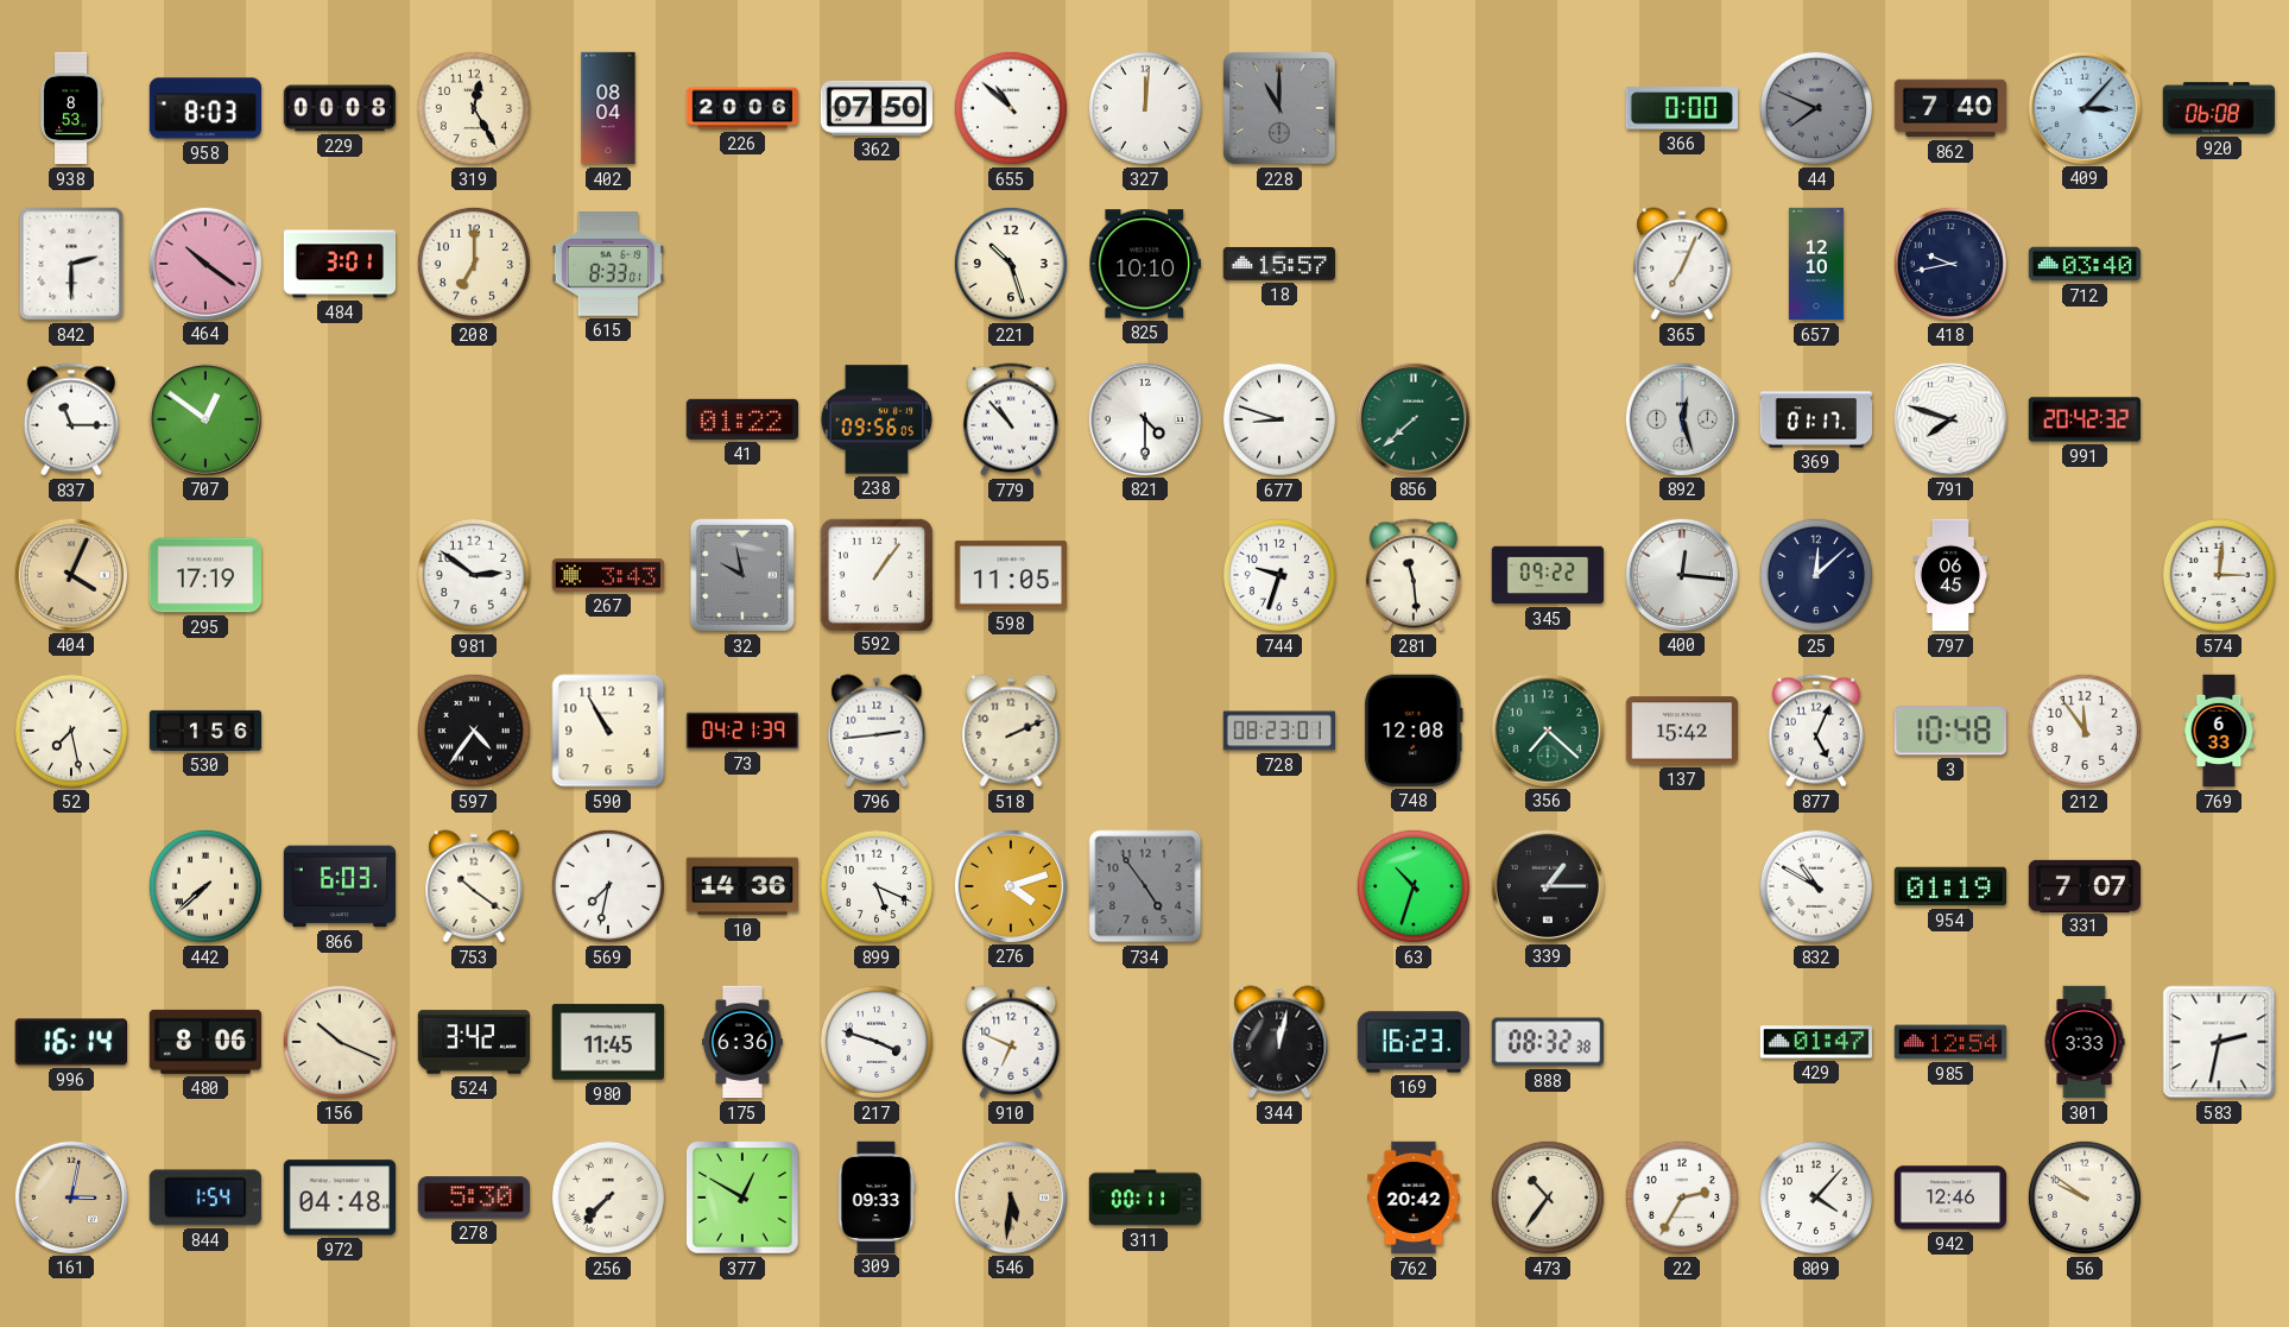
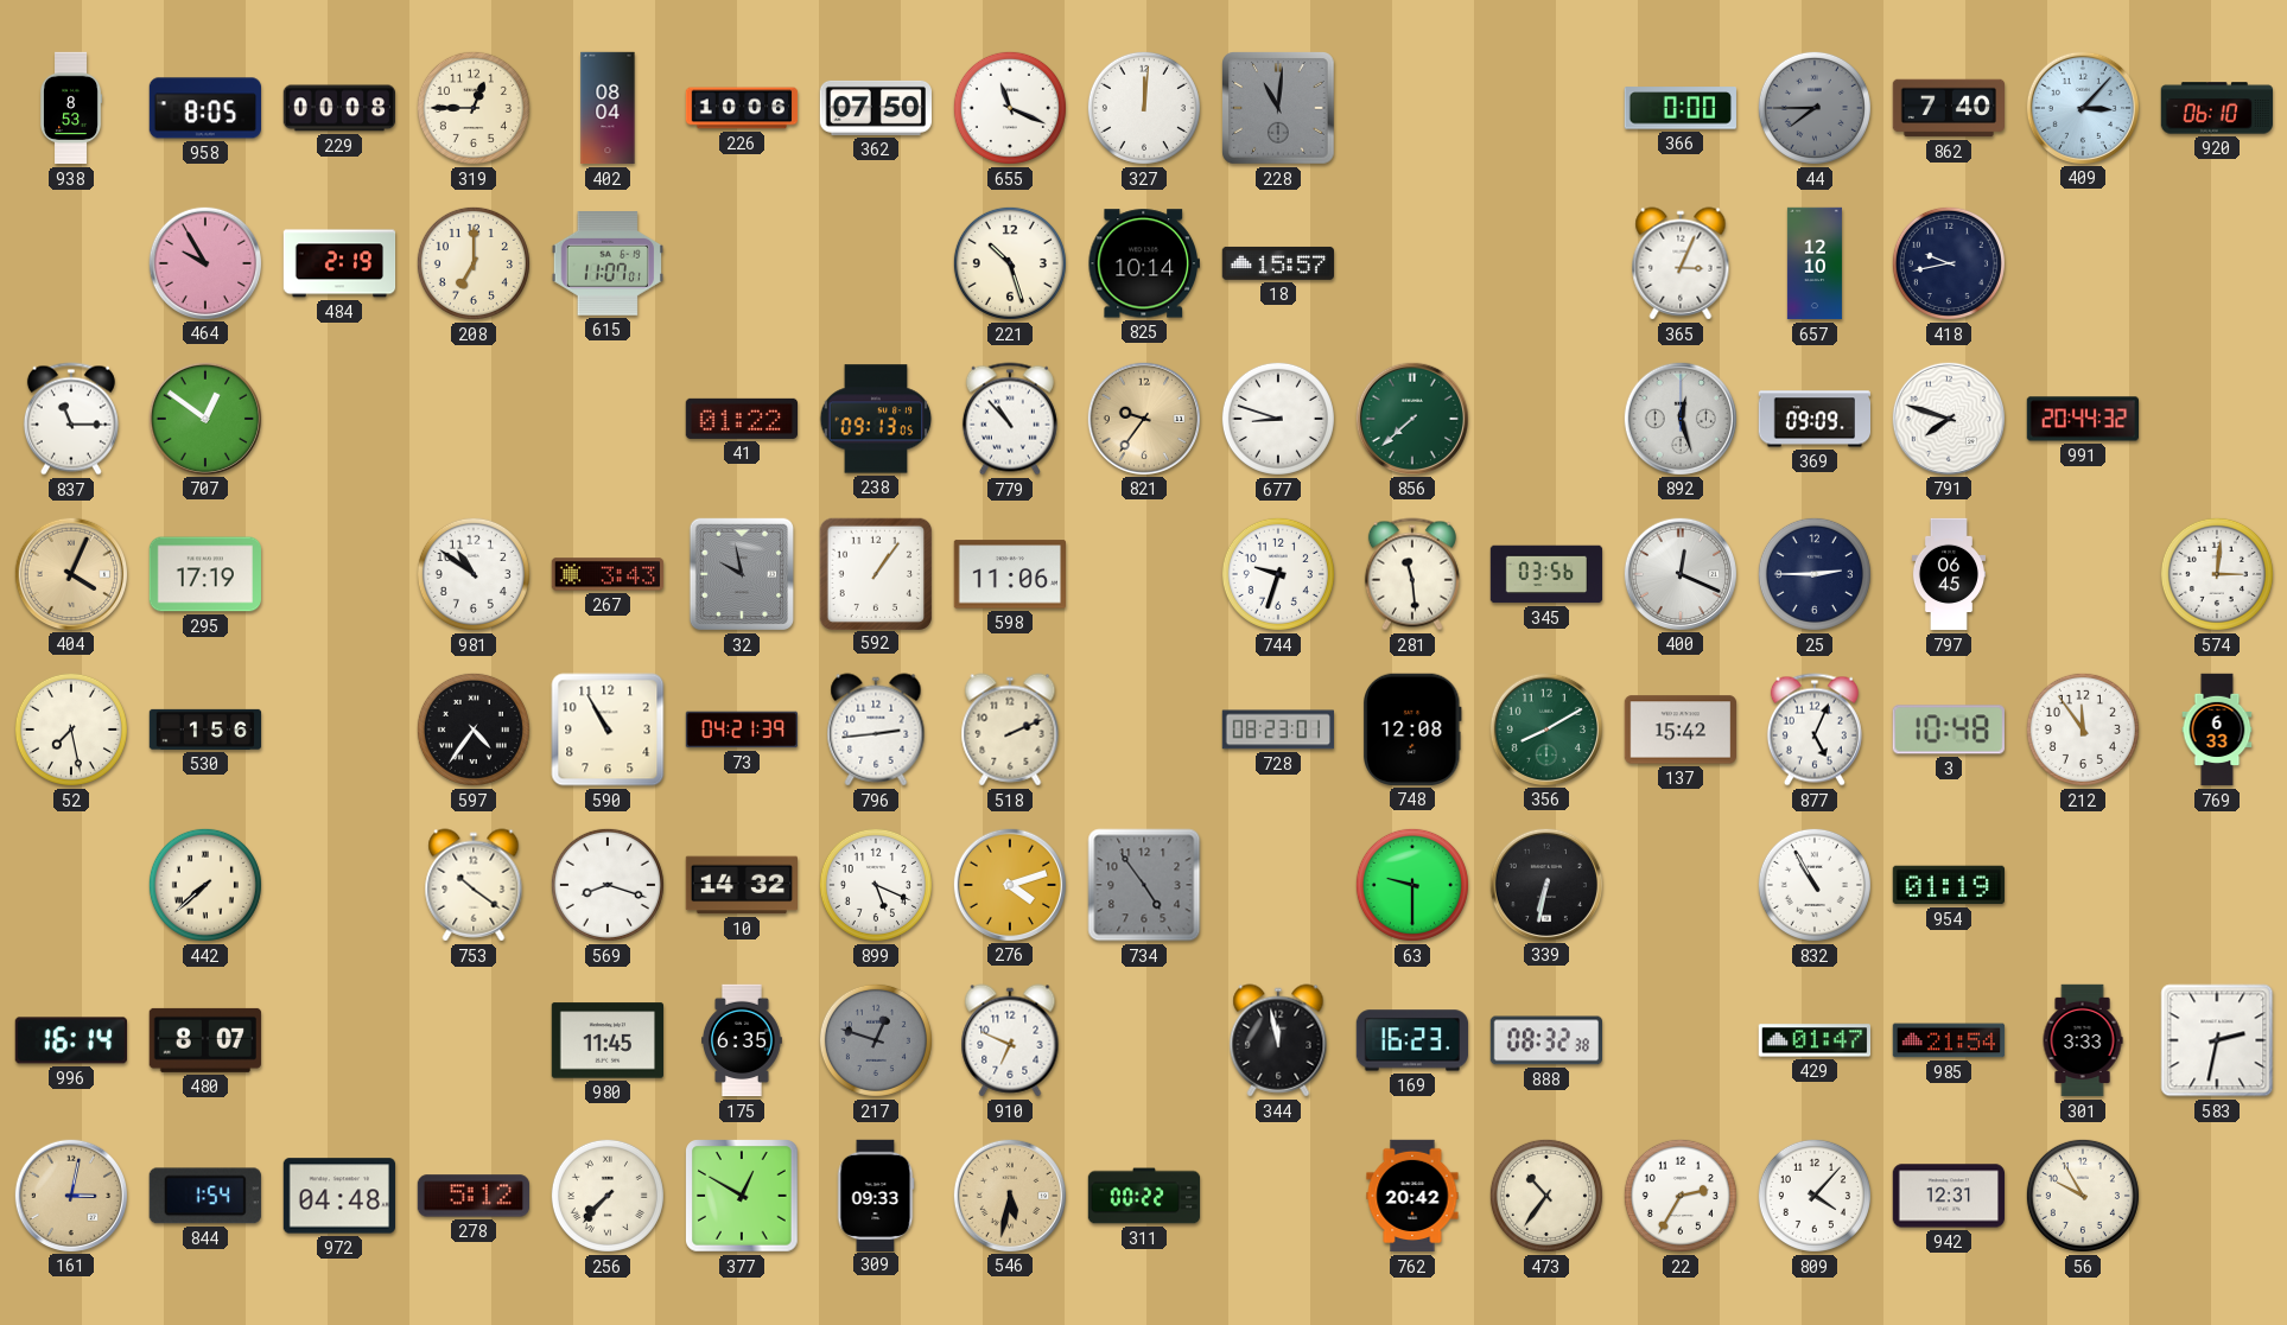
958: 8:03 -> 8:05 (204, 108)
319: 12:25 -> 12:45 (474, 108)
226: 20:06 -> 10:06 (742, 108)
655: 10:52 -> 11:19 (1010, 108)
228: 11:00 -> 11:01 (1278, 108)
44: 7:49 -> 7:45 (1815, 108)
920: 06:08 -> 06:10 (2216, 108)
842: 2:30 -> none (71, 264)
464: 10:21 -> 9:55 (204, 262)
484: 3:01 -> 2:19 (339, 263)
615: 8:33 -> 11:07 (606, 265)
825: 10:10 -> 10:14 (1144, 263)
365: 7:04 -> 3:04 (1681, 263)
712: 03:40 -> none (2085, 264)
238: 09:56 -> 09:13 (876, 419)
821: 4:30 -> 9:36 (1143, 418)
821 dial: white -> champagne (1143, 418)
369: 01:17 -> 09:09 (1813, 419)
991: 20:42 -> 20:44 (2082, 419)
981: 2:51 -> 10:51 (474, 574)
598: 11:05 -> 11:06 (1009, 574)
345: 09:22 -> 03:56 (1546, 574)
400: 12:16 -> 12:19 (1679, 573)
25: 12:08 -> 2:45 (1815, 574)
356: 7:22 -> 8:10 (1545, 728)
866: 6:03 -> none (339, 886)
569: 7:32 -> 8:18 (608, 885)
10: 14:36 -> 14:32 (741, 885)
63: 10:33 -> 9:30 (1412, 885)
339: 1:15 -> 6:32 (1545, 884)
832: 10:50 -> 10:55 (1815, 885)
331: 7:07 -> none (2085, 885)
480: 8:06 -> 8:07 (205, 1040)
156: 10:19 -> none (340, 1042)
524: 3:42 -> none (474, 1042)
175: 6:36 -> 6:35 (743, 1040)
217: 3:48 -> 12:48 (876, 1040)
217 dial: white -> grey (876, 1040)
344: 12:02 -> 11:58 (1278, 1040)
985: 12:54 -> 21:54 (1949, 1040)
278: 5:30 -> 5:12 (472, 1196)
546: 5:31 -> 5:32 (1009, 1195)
311: 00:11 -> 00:22 (1144, 1196)
942: 12:46 -> 12:31 (1948, 1196)
56: 9:51 -> 9:55 (2083, 1196)
